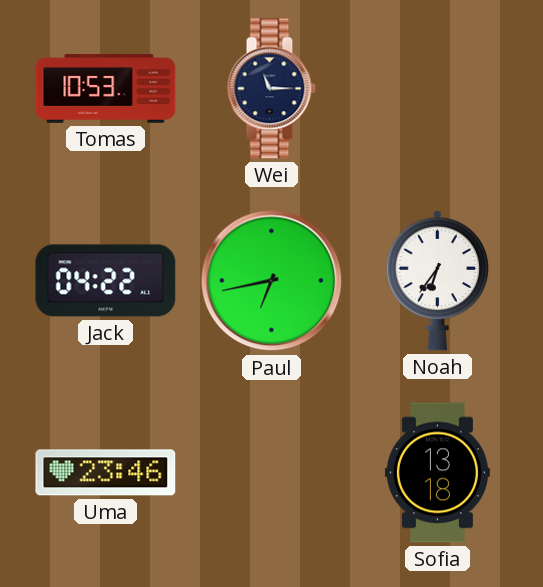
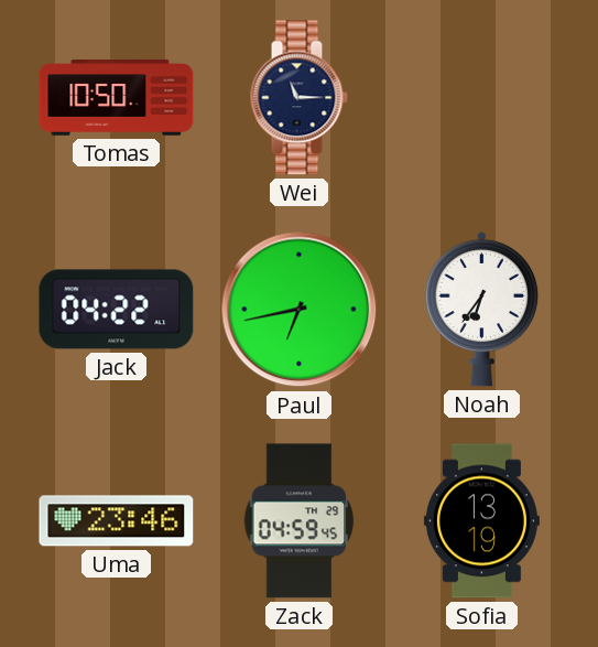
Tomas: 10:53 -> 10:50 (117, 98)
Zack: none -> 04:59 (300, 521)
Sofia: 13:18 -> 13:19 (481, 521)
